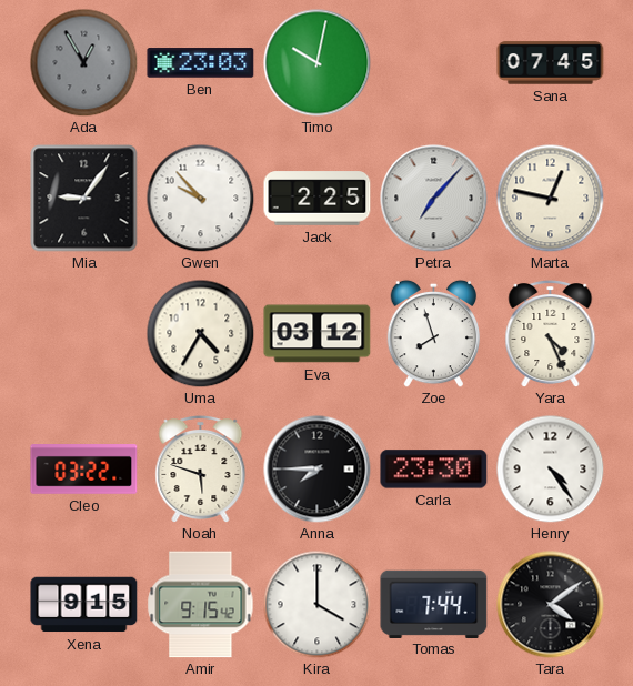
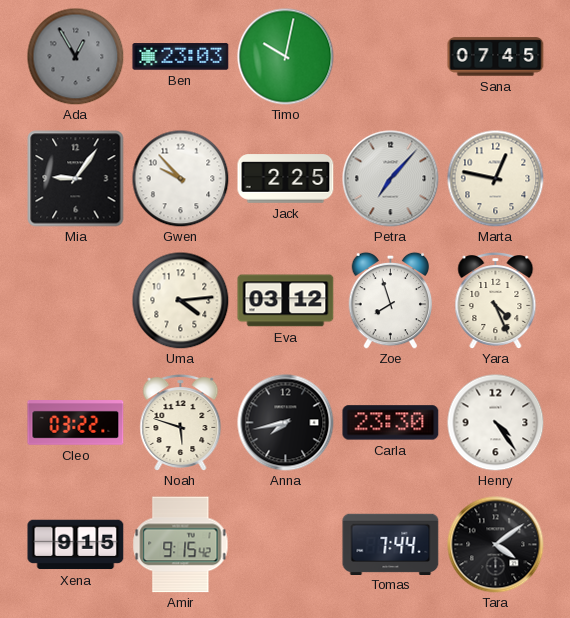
Uma: 4:35 -> 4:14 (180, 300)
Anna: 7:45 -> 7:43 (286, 423)
Kira: 4:00 -> none (316, 604)
